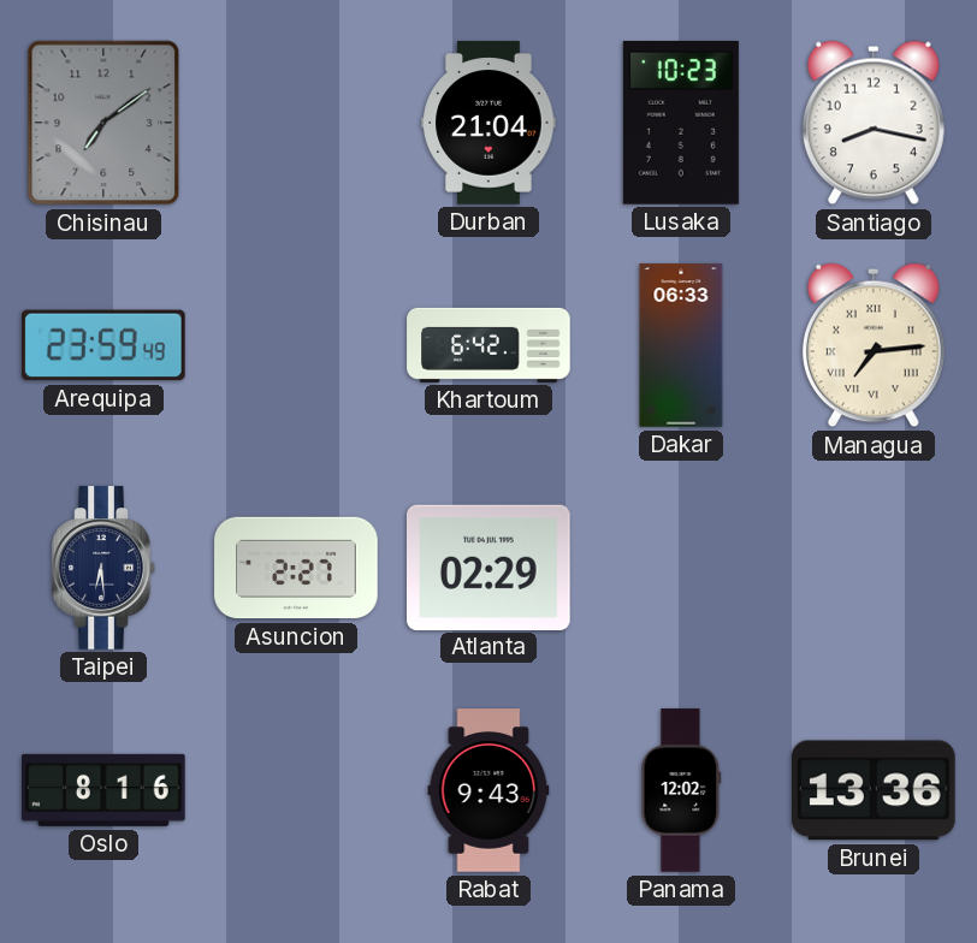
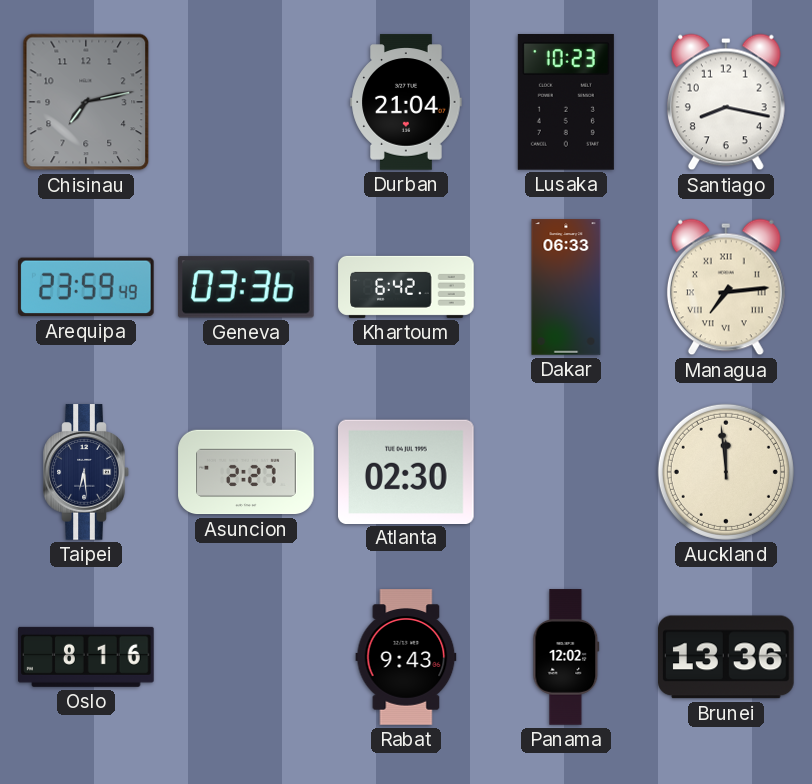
Chisinau: 7:09 -> 7:13 (86, 102)
Geneva: none -> 03:36 (246, 287)
Atlanta: 02:29 -> 02:30 (407, 471)
Auckland: none -> 11:59 (726, 472)
